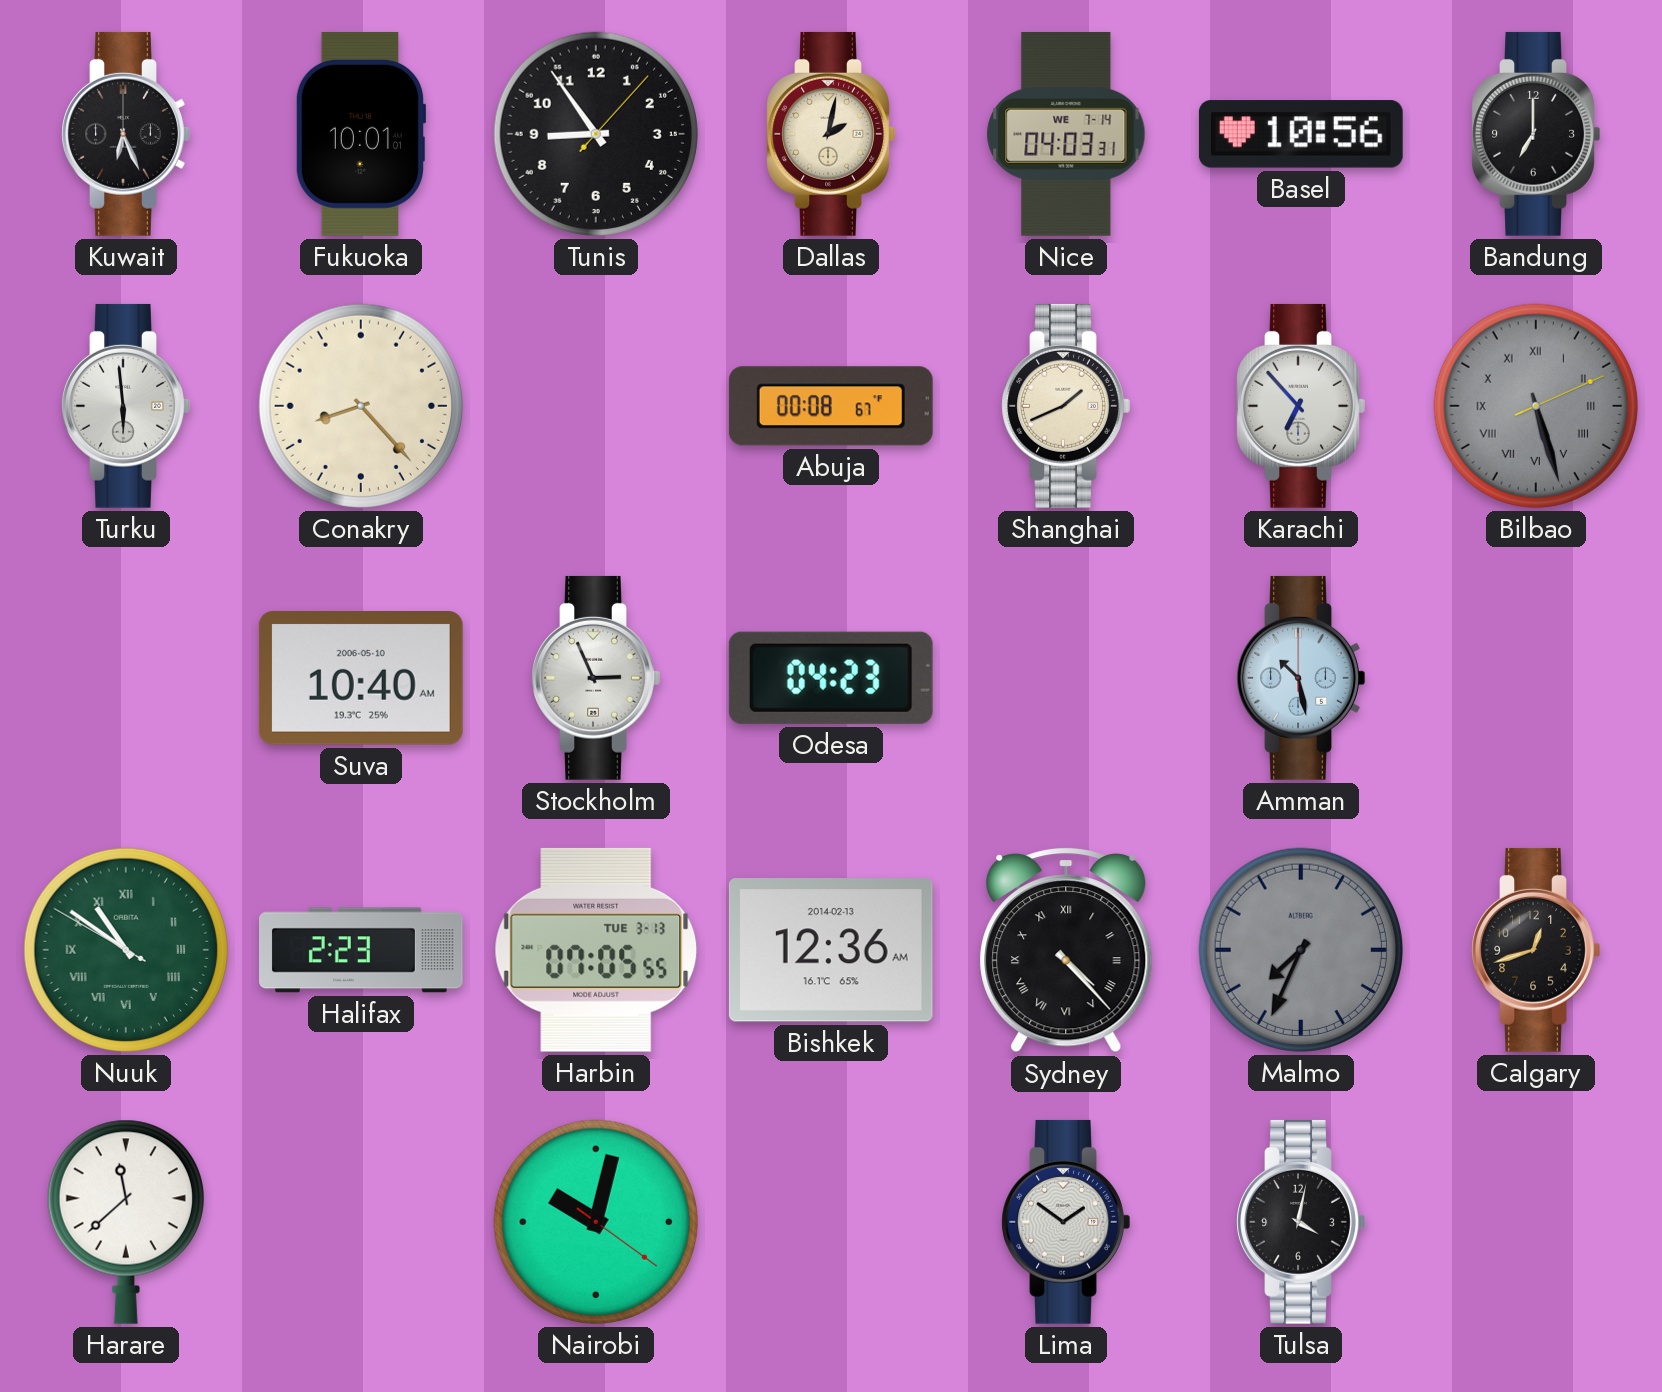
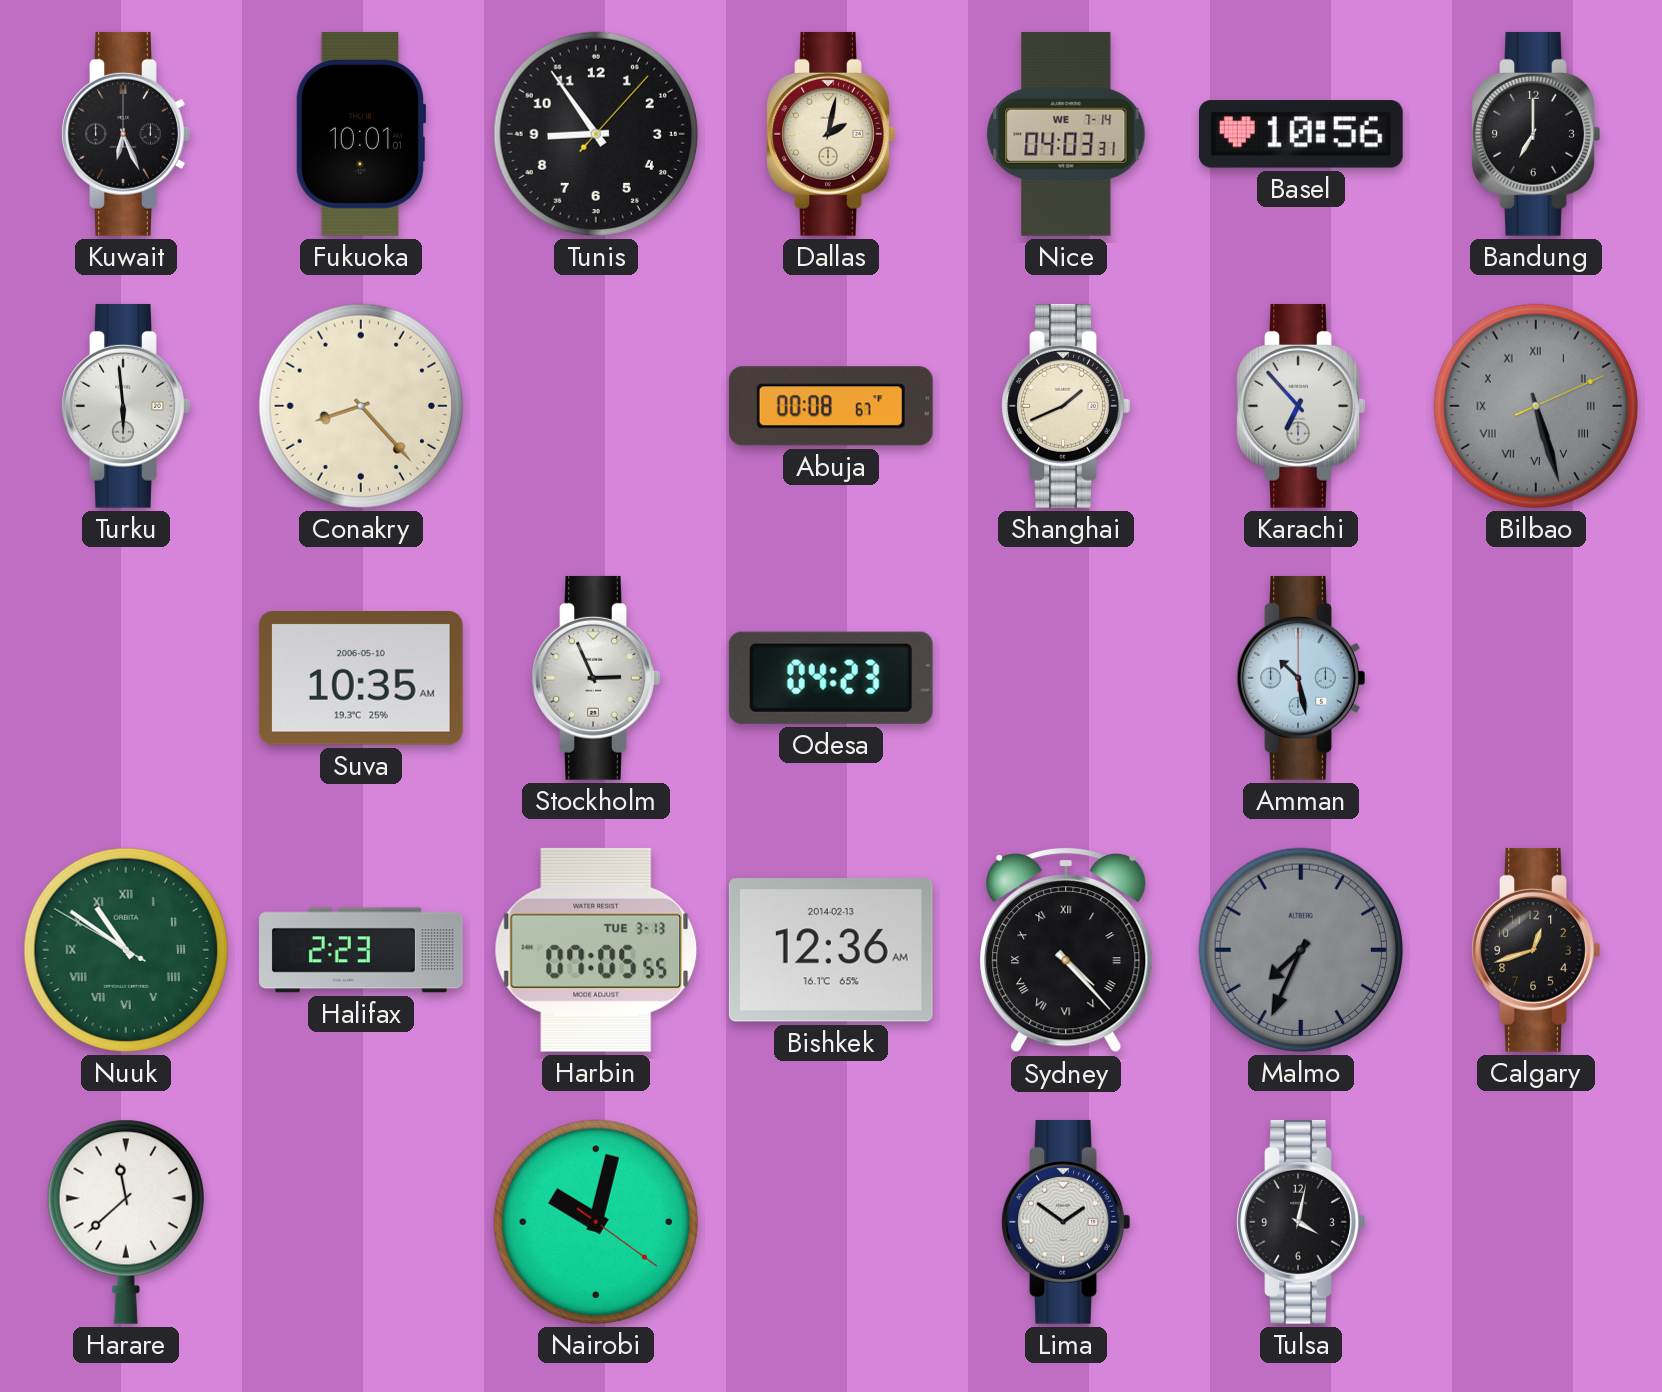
Suva: 10:40 -> 10:35 (361, 679)
